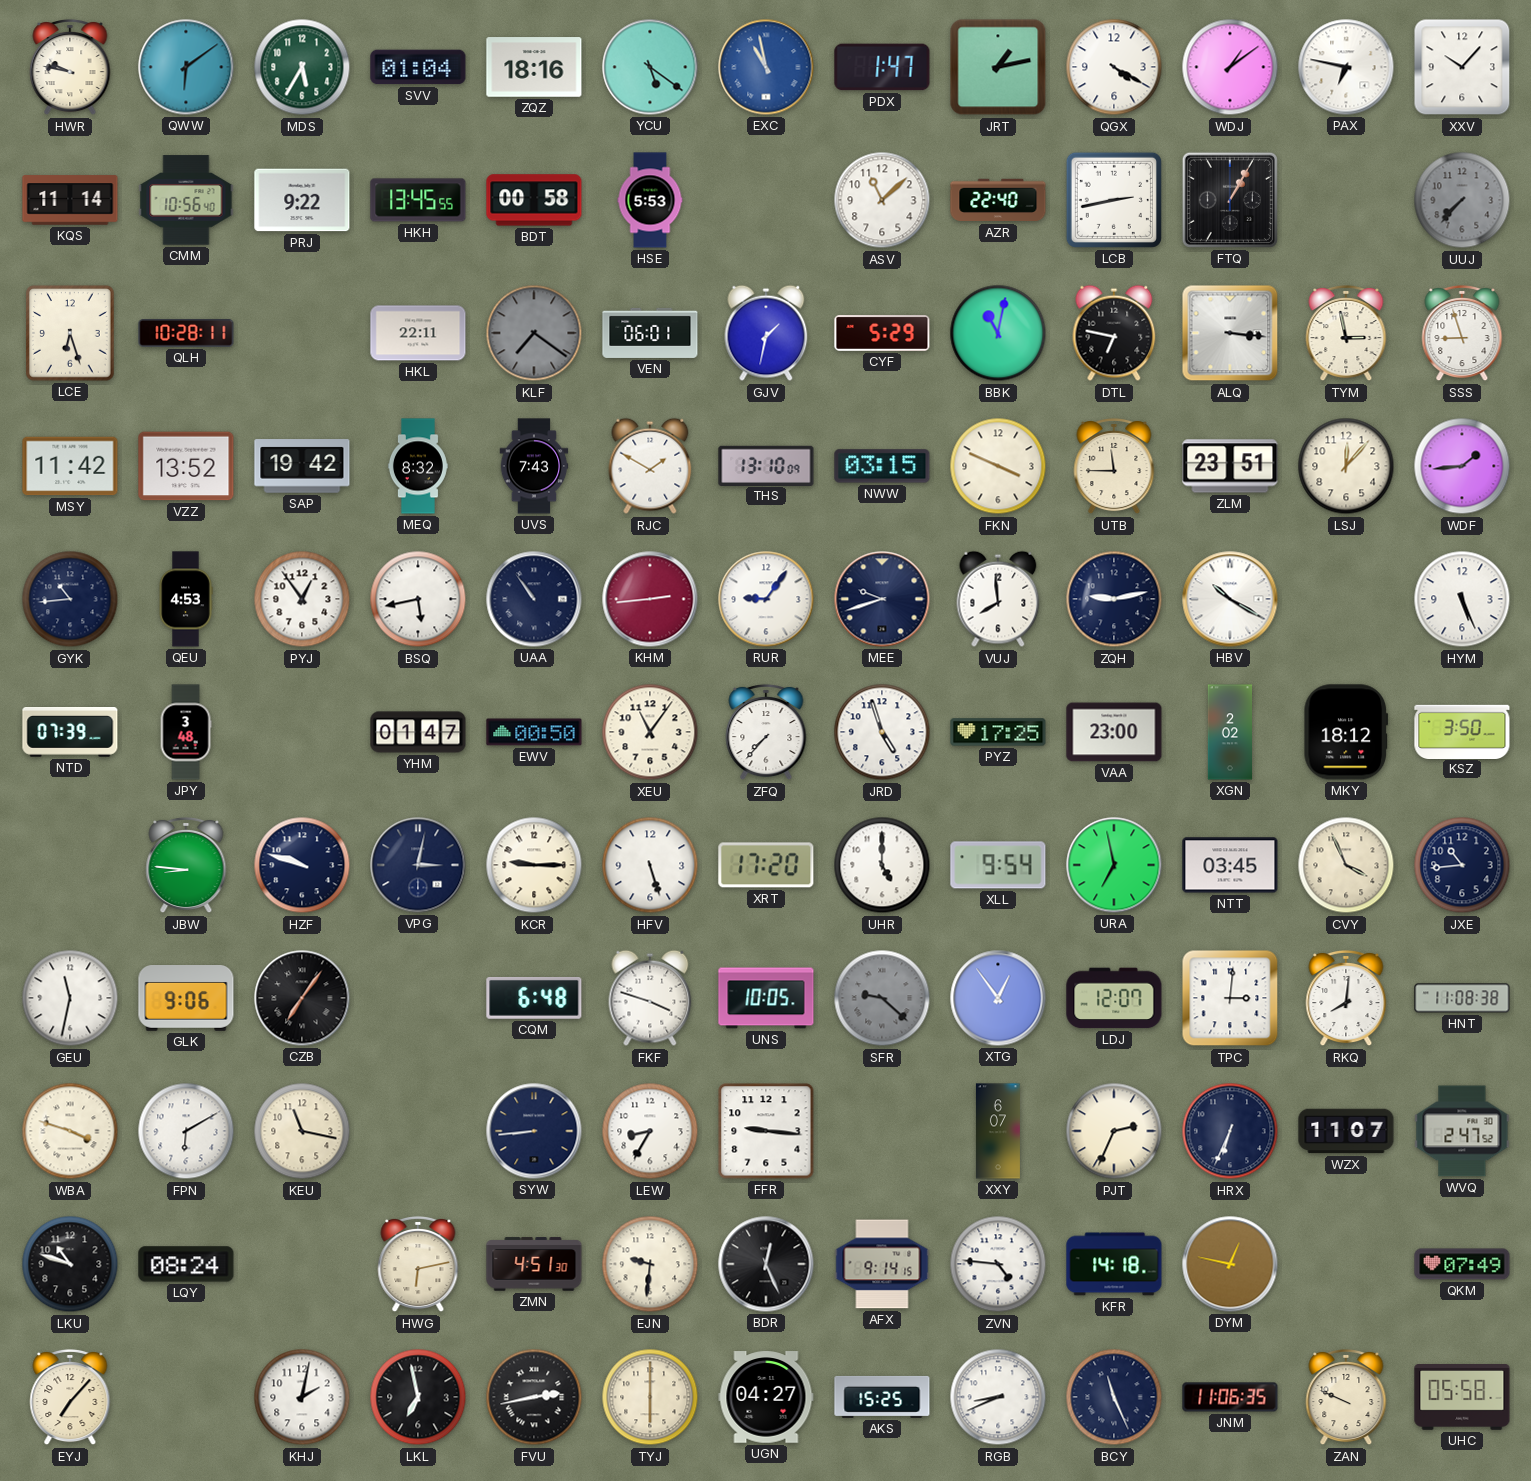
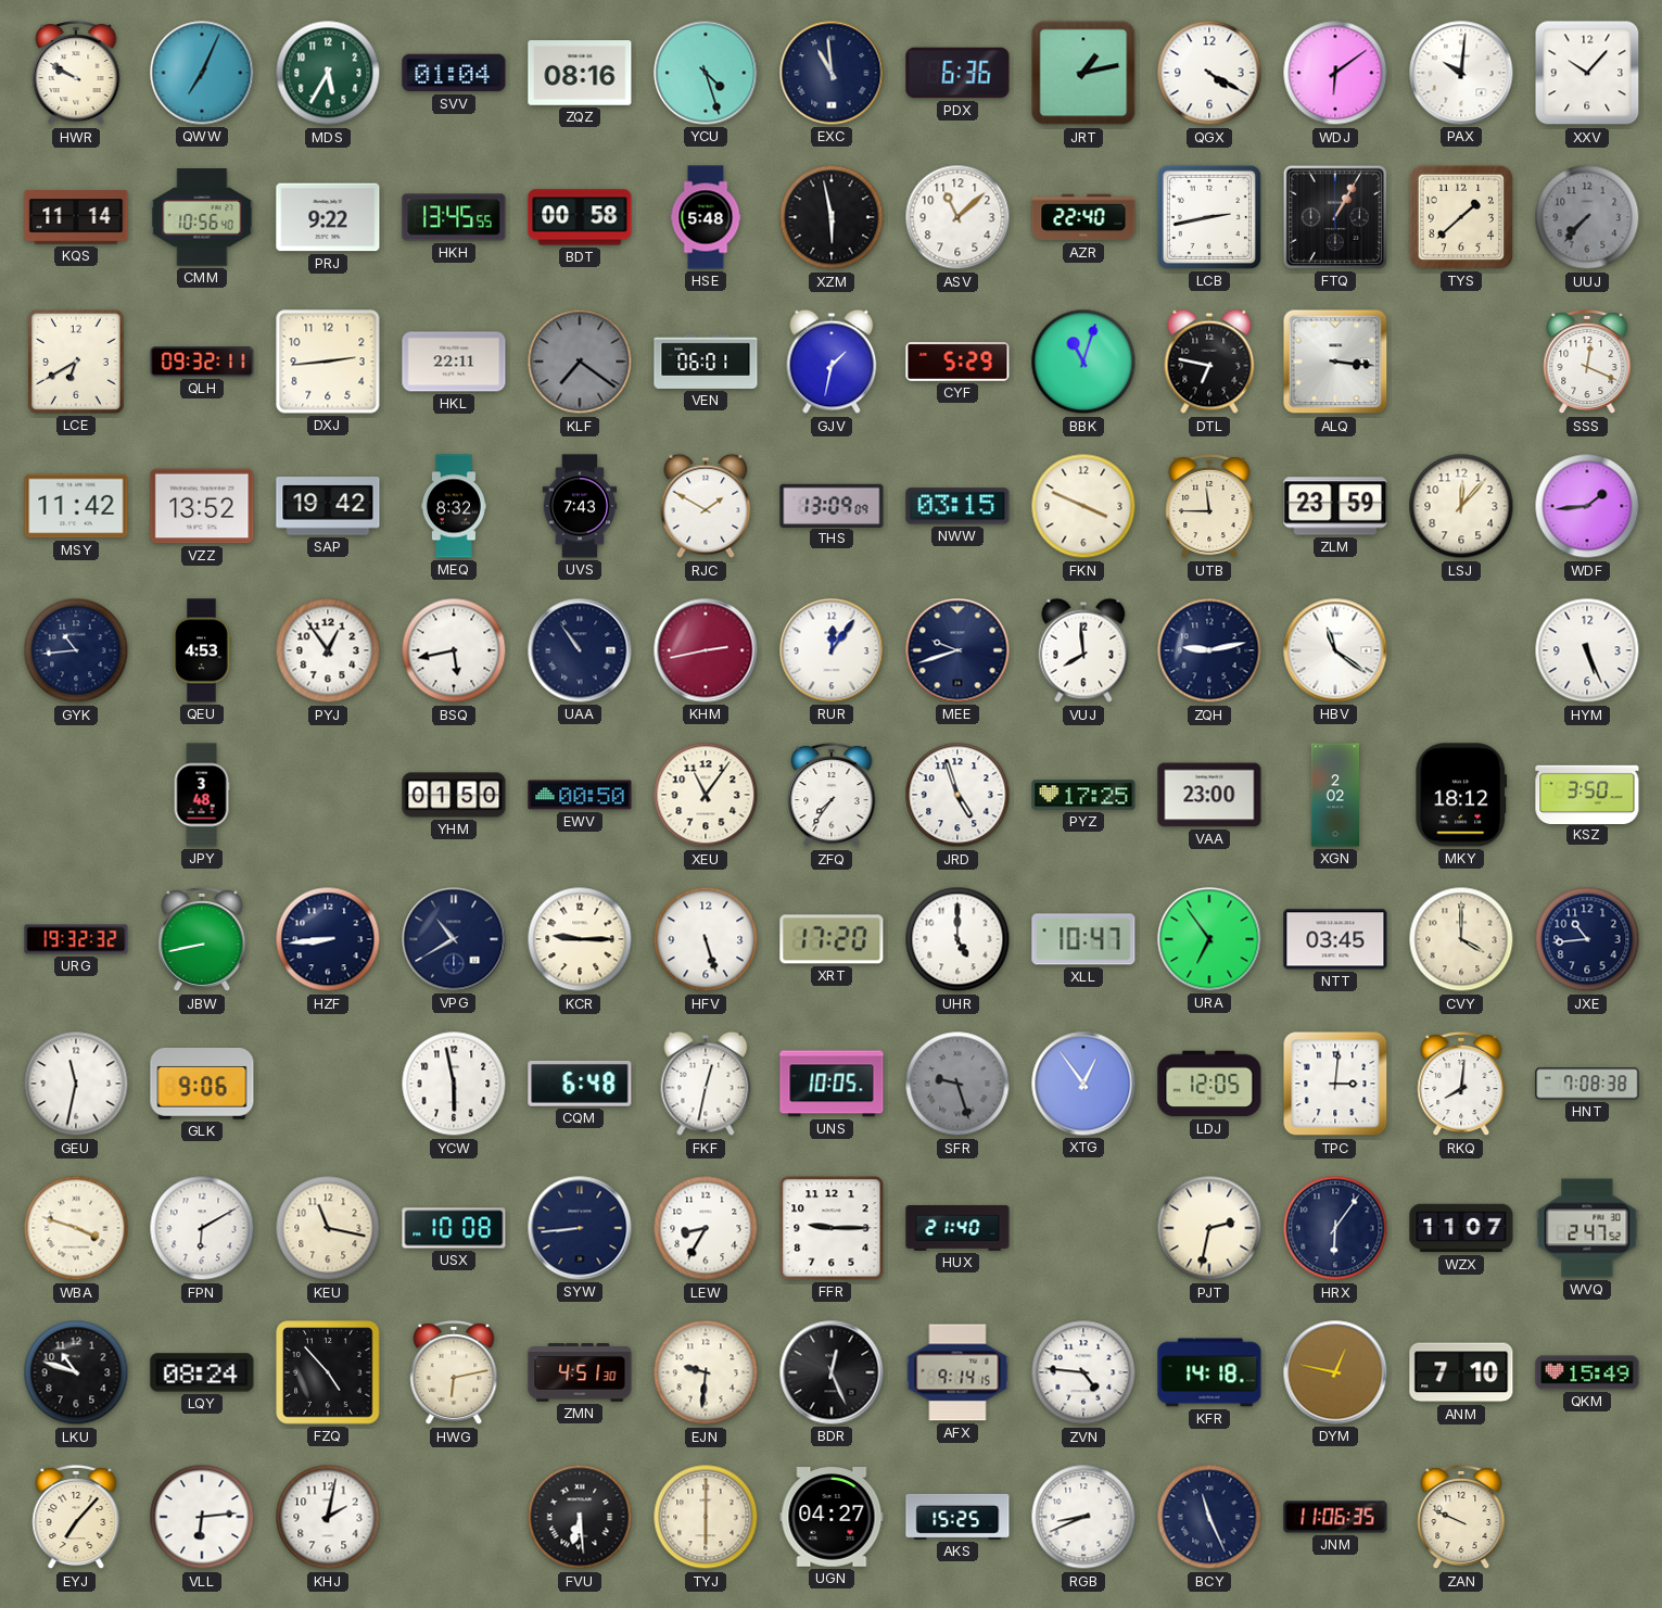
HWR: 9:47 -> 9:50 (76, 73)
QWW: 6:09 -> 7:04 (202, 73)
ZQZ: 18:16 -> 08:16 (580, 73)
YCU: 5:21 -> 4:27 (706, 73)
EXC: 10:58 -> 10:59 (832, 73)
EXC dial: blue -> navy (832, 73)
PDX: 1:47 -> 6:36 (957, 73)
WDJ: 1:09 -> 6:09 (1335, 73)
PAX: 6:47 -> 10:01 (1461, 73)
HSE: 5:53 -> 5:48 (706, 217)
XZM: none -> 5:58 (832, 217)
TYS: none -> 1:38 (1461, 217)
LCE: 6:27 -> 6:40 (76, 362)
QLH: 10:28 -> 09:32 (202, 363)
DXJ: none -> 2:44 (328, 362)
BBK: 11:02 -> 11:03 (1083, 362)
TYM: 2:58 -> none (1346, 333)
SSS: 8:57 -> 12:19 (1587, 362)
THS: 13:10 -> 13:09 (832, 505)
ZLM: 23:51 -> 23:59 (1335, 506)
KHM: 2:44 -> 2:43 (706, 650)
RUR: 9:06 -> 12:06 (832, 650)
HBV: 10:20 -> 11:21 (1335, 650)
NTD: 07:39 -> none (70, 733)
YHM: 01:47 -> 01:50 (454, 795)
ZFQ: 7:37 -> 7:36 (832, 795)
URG: none -> 19:32 (76, 939)
JBW: 8:46 -> 8:43 (202, 939)
HZF: 9:48 -> 8:44 (328, 939)
VPG: 3:02 -> 10:40 (454, 939)
XLL: 9:54 -> 10:47 (1083, 939)
URA: 6:58 -> 6:54 (1209, 939)
CVY: 3:56 -> 4:00 (1461, 939)
CZB: 7:06 -> none (302, 998)
YCW: none -> 5:58 (454, 1084)
FKF: 3:48 -> 12:32 (706, 1084)
SFR: 9:22 -> 9:27 (957, 1084)
LDJ: 12:07 -> 12:05 (1209, 1084)
HNT: 11:08 -> 7:08 (1587, 1084)
USX: none -> 10:08 (454, 1228)
FFR: 9:16 -> 9:15 (832, 1228)
HUX: none -> 21:40 (957, 1228)
XXY: 6:07 -> none (998, 1131)
PJT: 2:34 -> 2:32 (1209, 1228)
HRX: 6:34 -> 6:06 (1335, 1228)
FZQ: none -> 4:53 (328, 1372)
ANM: none -> 7:10 (1461, 1372)
QKM: 07:49 -> 15:49 (1587, 1372)
VLL: none -> 6:14 (202, 1517)
LKL: 6:58 -> none (418, 1397)
FVU: 2:43 -> 6:29 (580, 1517)
UHC: 05:58 -> none (1462, 1398)
